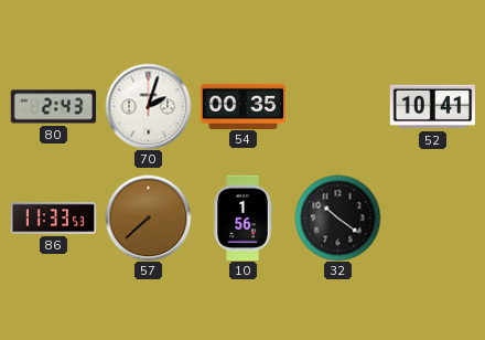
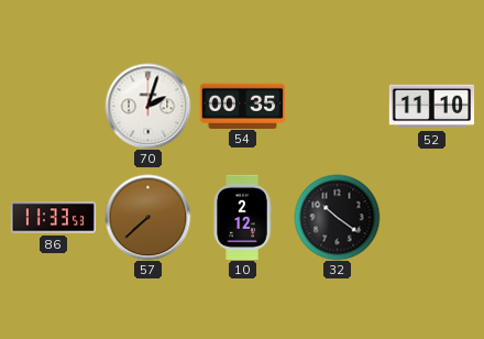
80: 2:43 -> none (53, 107)
52: 10:41 -> 11:10 (431, 107)
10: 1:56 -> 2:12 (242, 217)
